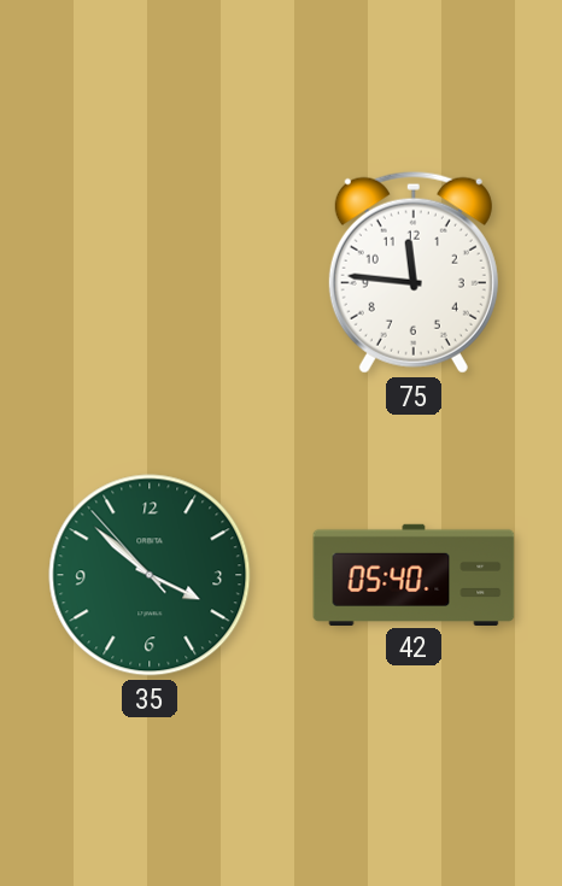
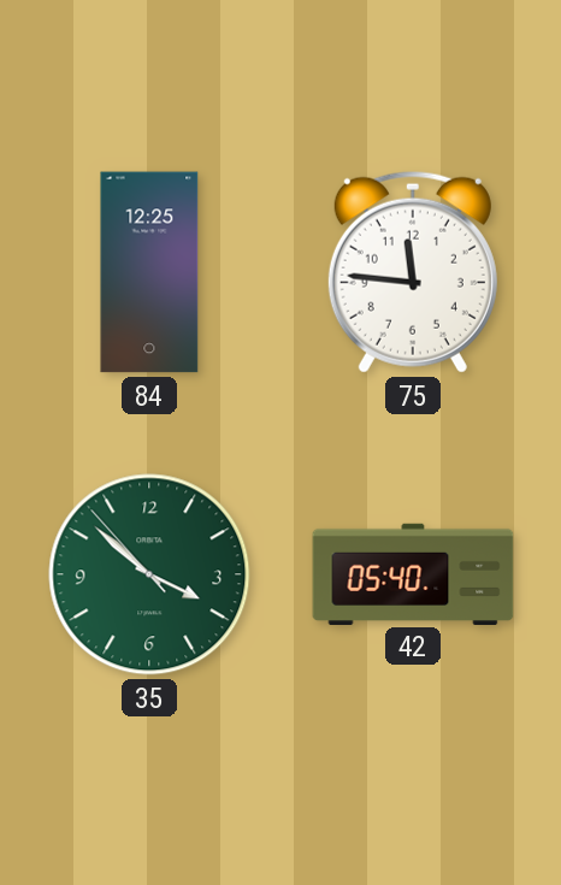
84: none -> 12:25 (149, 272)
